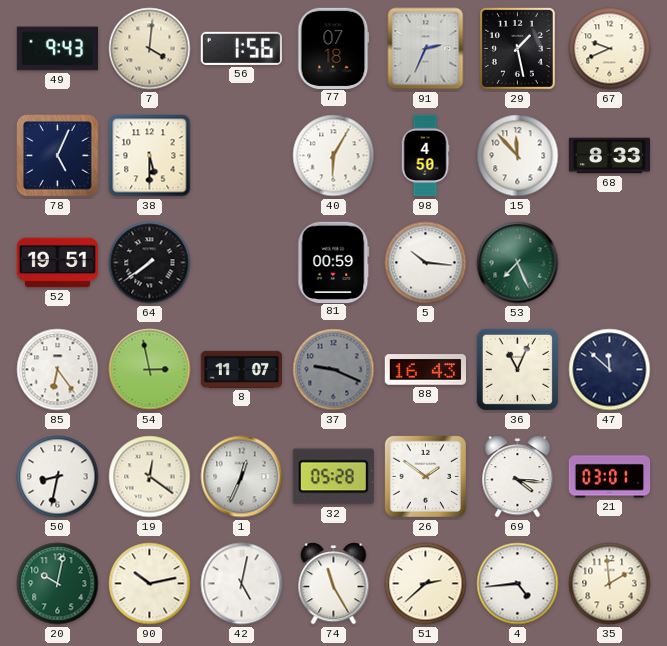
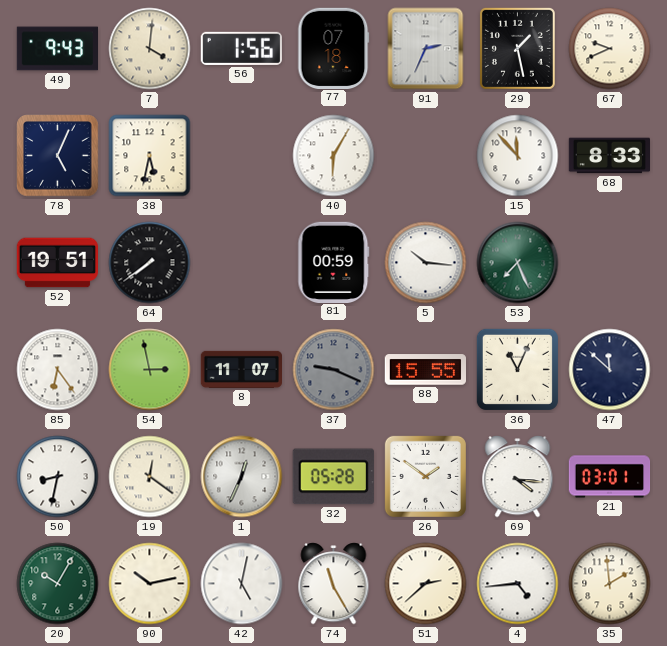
38: 5:30 -> 5:32 (150, 156)
98: 4:50 -> none (425, 156)
88: 16:43 -> 15:55 (425, 370)
20: 10:02 -> 10:05 (58, 584)
